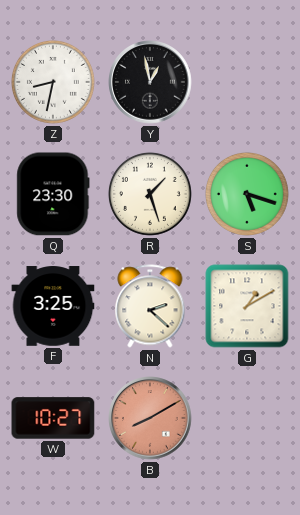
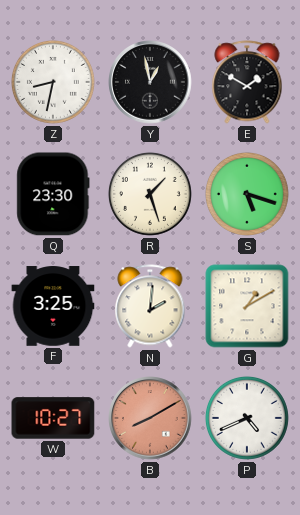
E: none -> 1:50 (247, 82)
N: 2:22 -> 2:01 (150, 306)
P: none -> 4:41 (247, 418)
